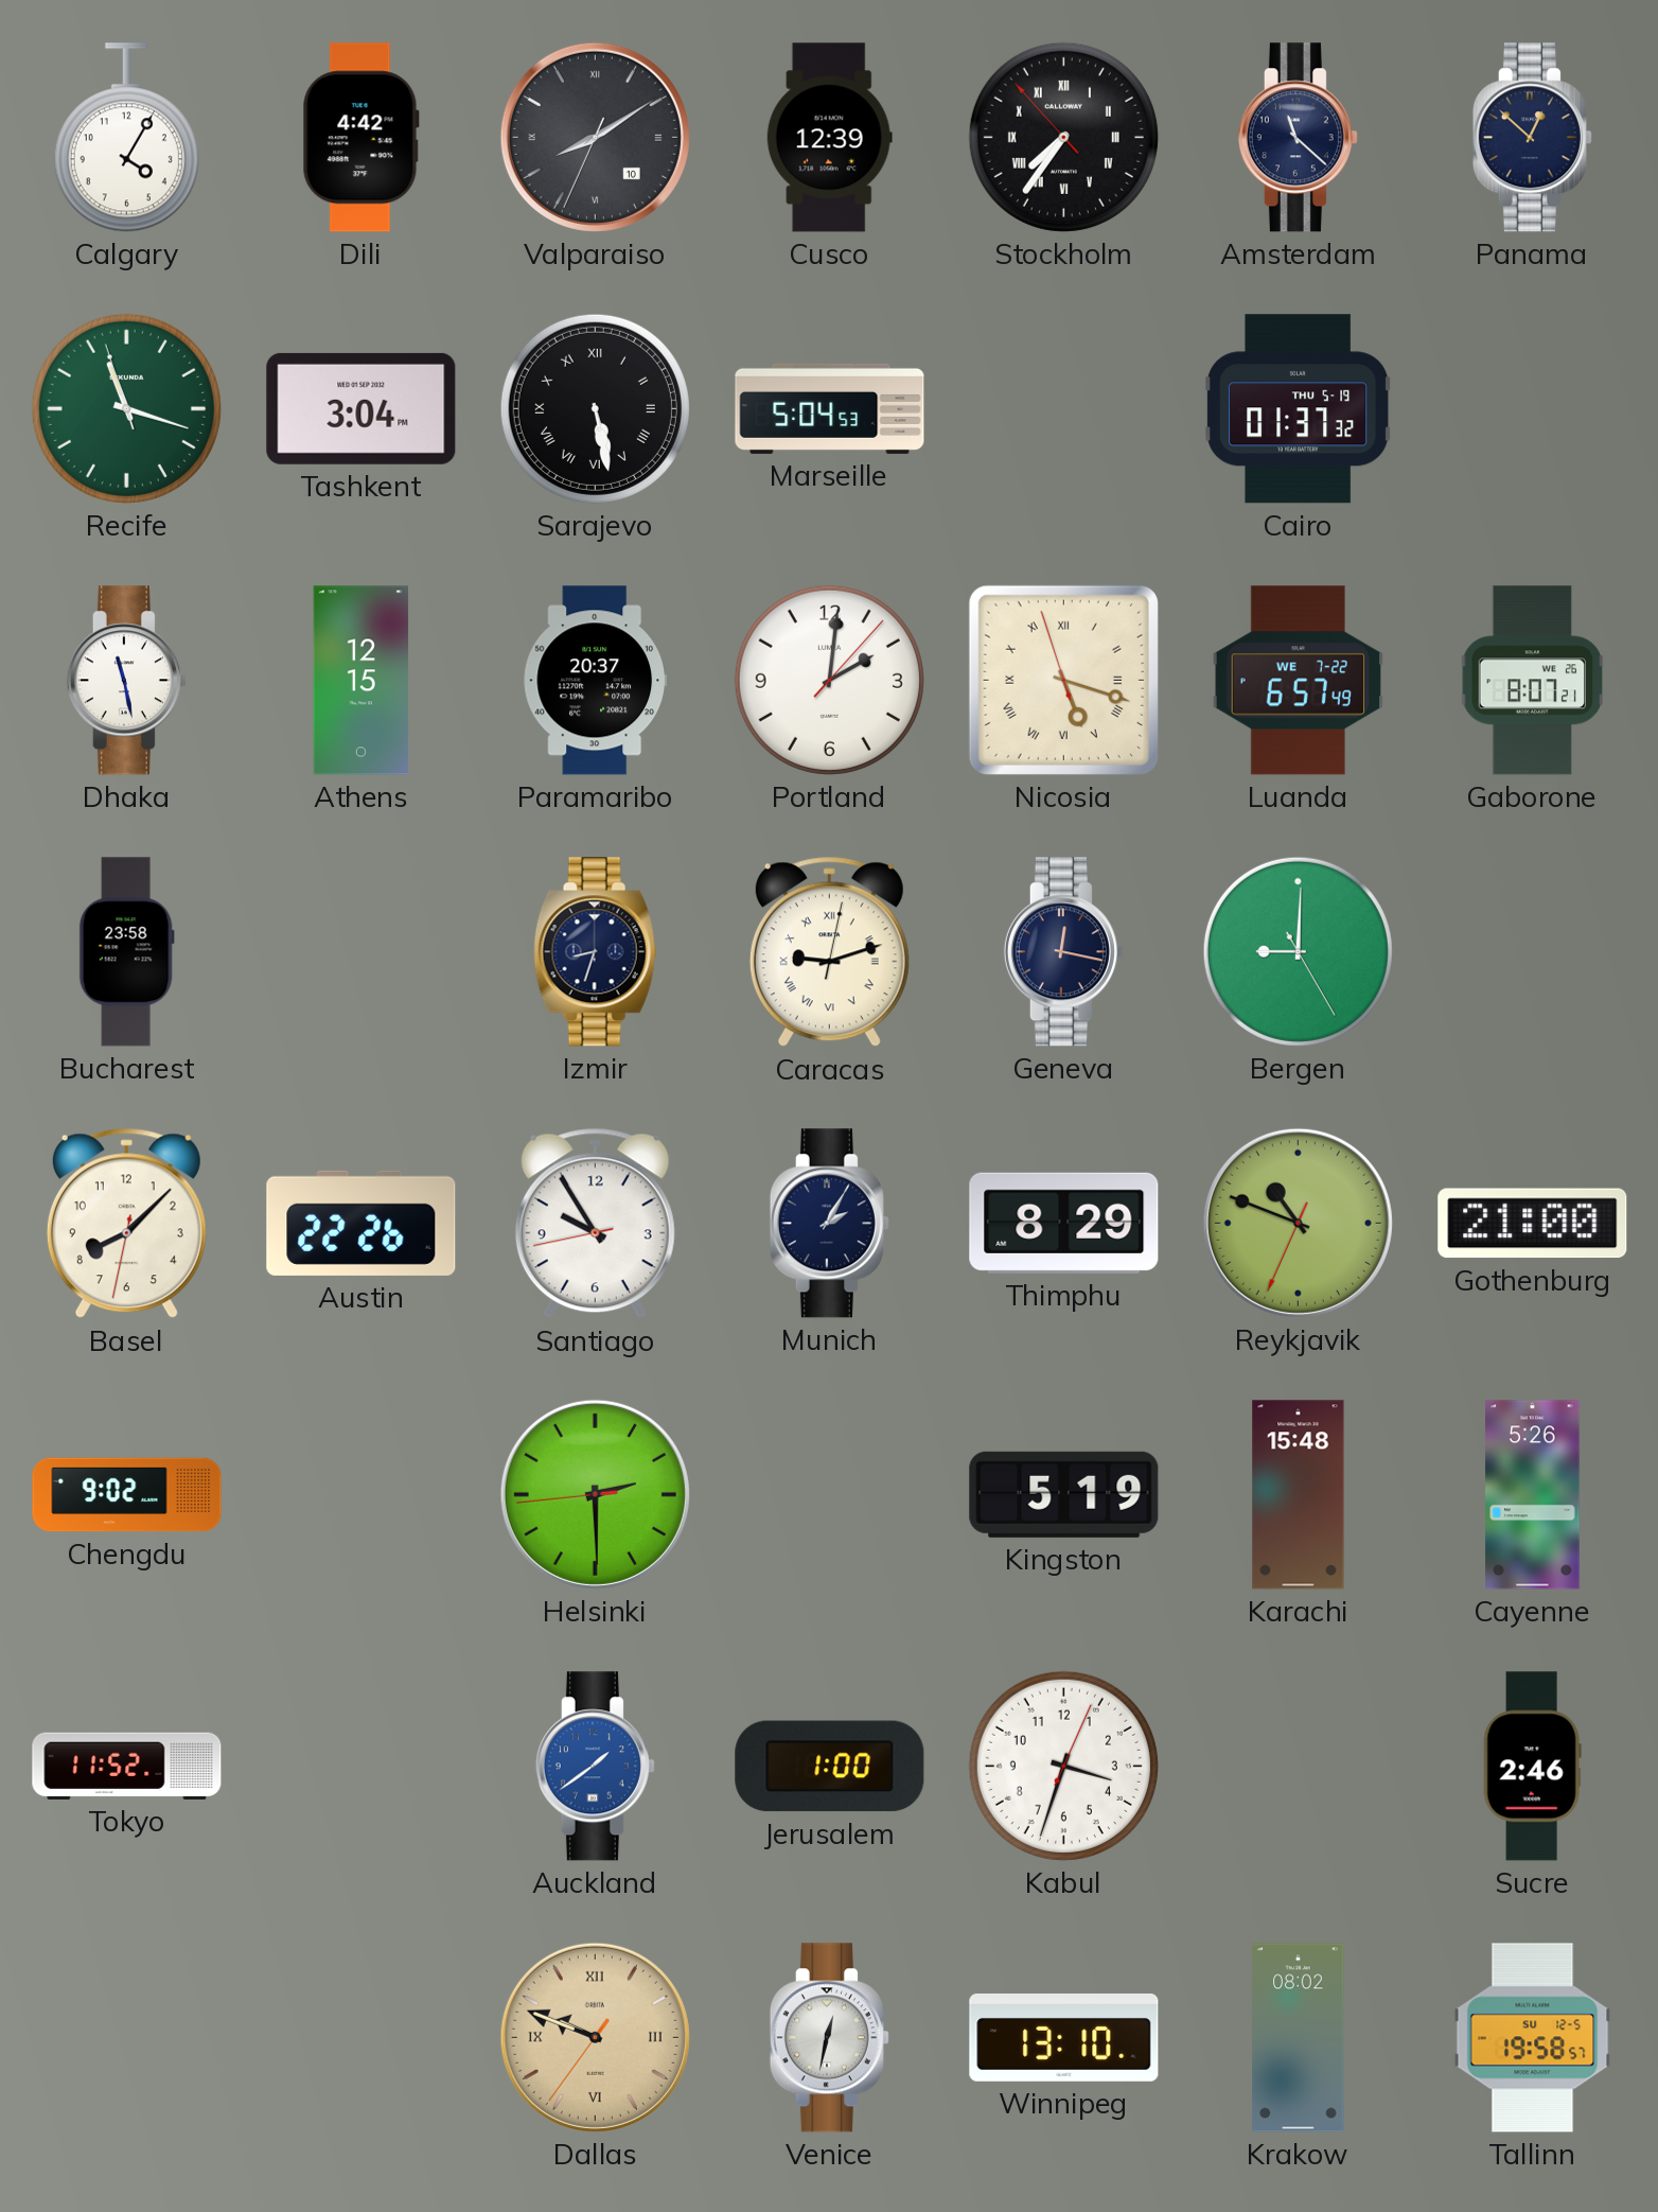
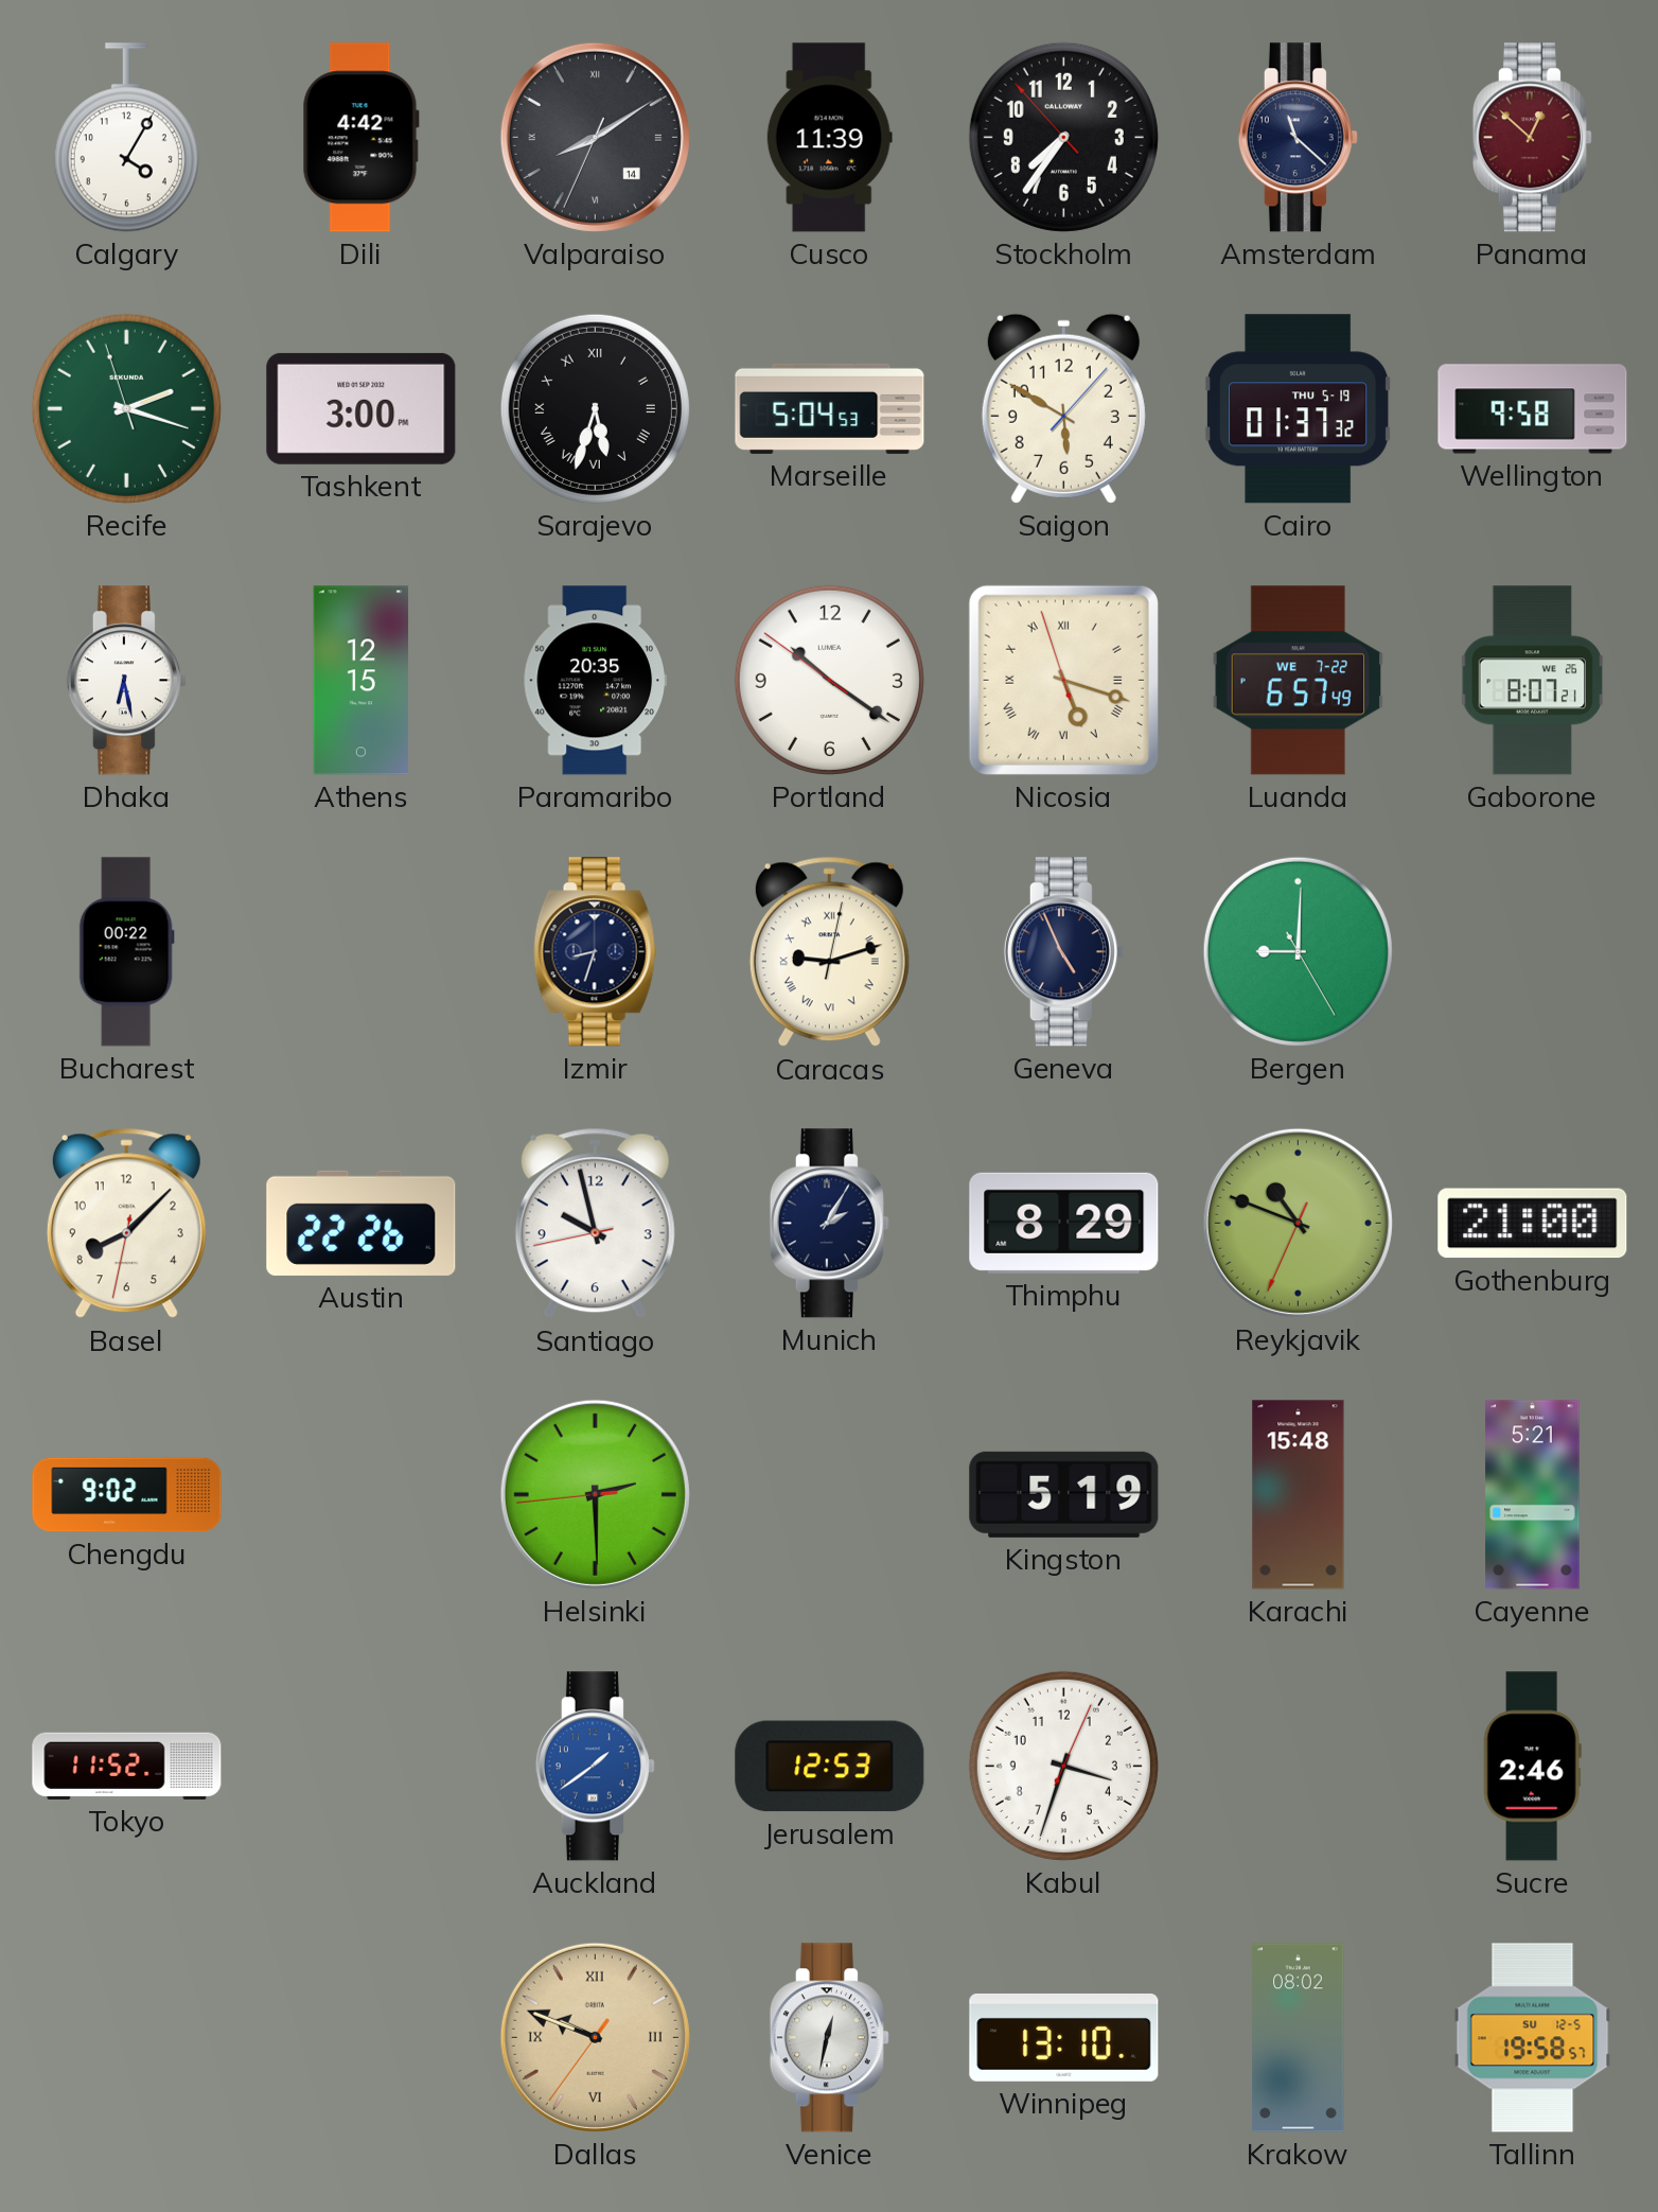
Valparaiso date: 10 -> 14 (595, 137)
Cusco: 12:39 -> 11:39 (829, 138)
Stockholm numerals: Roman -> Arabic (1063, 137)
Panama dial: navy -> burgundy (1532, 138)
Recife: 11:17 -> 2:17 (126, 408)
Tashkent: 3:04 -> 3:00 (361, 408)
Sarajevo: 5:28 -> 5:33 (595, 408)
Saigon: none -> 5:50 (1063, 408)
Wellington: none -> 9:58 (1533, 409)
Dhaka: 11:28 -> 6:28 (126, 681)
Paramaribo: 20:37 -> 20:35 (595, 681)
Portland: 2:01 -> 10:20 (829, 680)
Bucharest: 23:58 -> 00:22 (126, 952)
Geneva: 12:17 -> 4:56 (1063, 952)
Santiago: 9:54 -> 9:57 (595, 1224)
Cayenne: 5:26 -> 5:21 (1533, 1495)
Jerusalem: 1:00 -> 12:53 (830, 1767)
